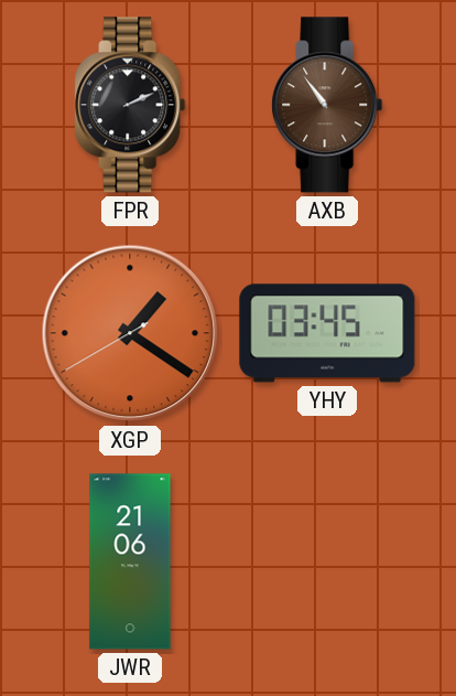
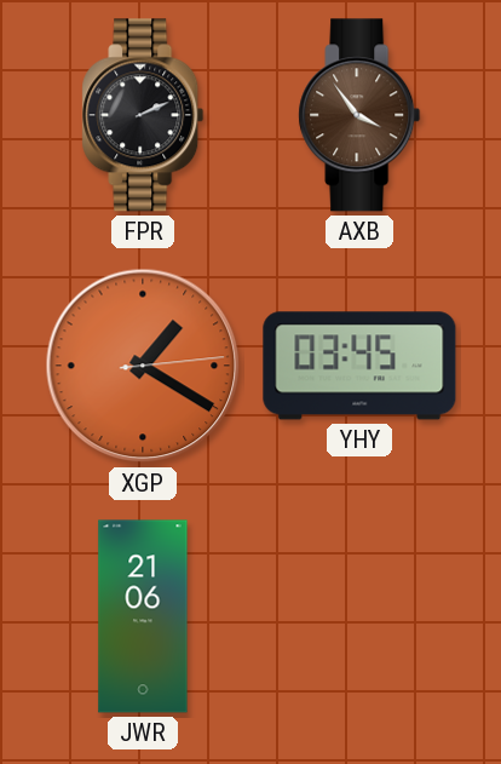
AXB: 10:54 -> 3:54 (359, 115)
XGP: 1:20:40 -> 1:20:14 (143, 366)
